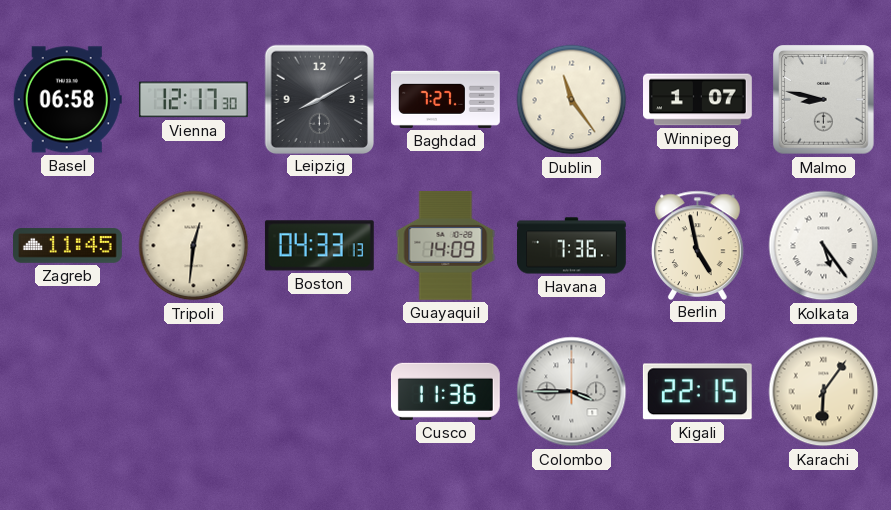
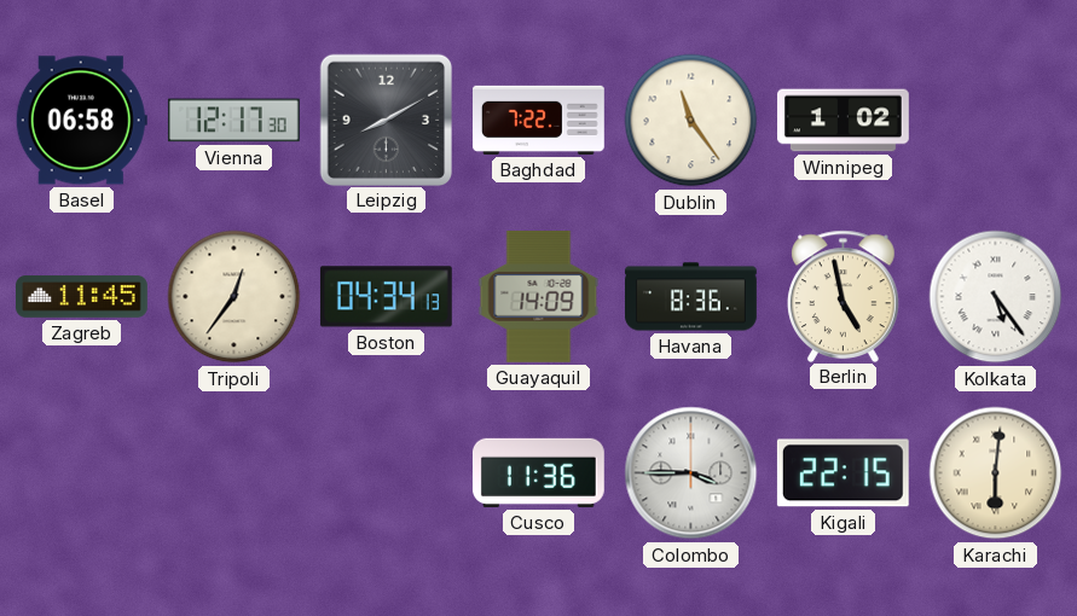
Baghdad: 7:27 -> 7:22 (539, 120)
Winnipeg: 1:07 -> 1:02 (844, 121)
Malmo: 8:47 -> none (824, 100)
Tripoli: 12:31 -> 12:36 (234, 297)
Boston: 04:33 -> 04:34 (386, 297)
Havana: 7:36 -> 8:36 (691, 297)
Karachi: 6:06 -> 6:01 (996, 473)
